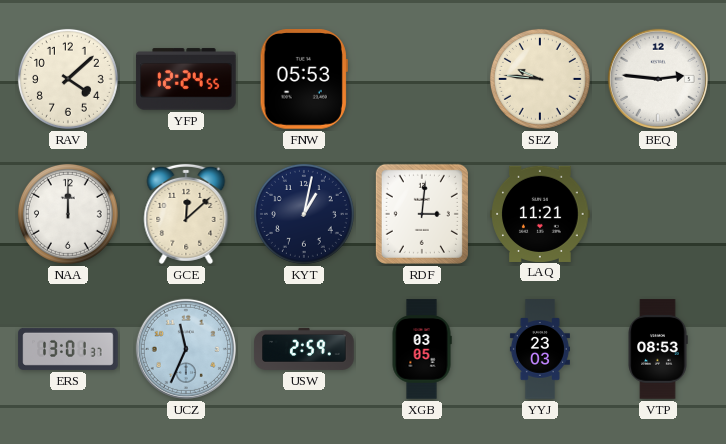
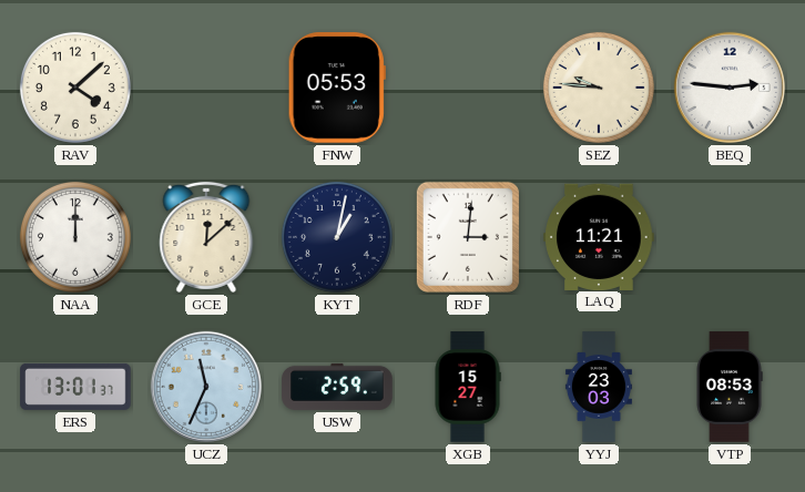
YFP: 12:24 -> none (186, 79)
XGB: 03:05 -> 15:27 (468, 387)
